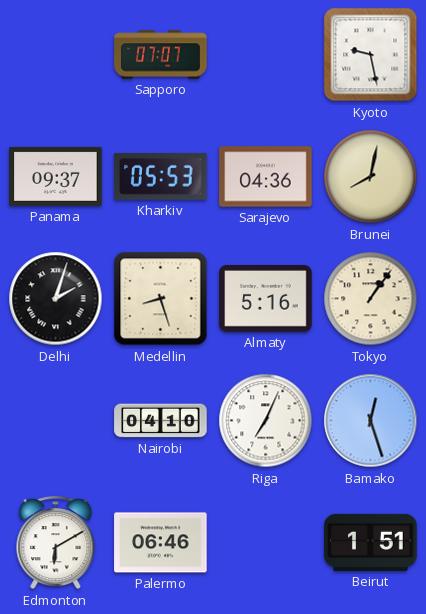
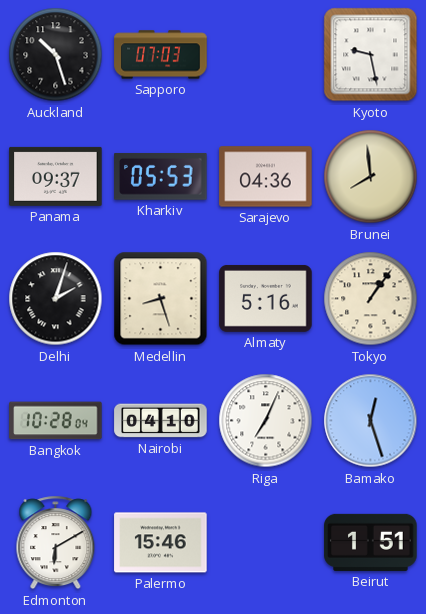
Auckland: none -> 10:27 (56, 55)
Sapporo: 07:07 -> 07:03 (161, 55)
Brunei: 8:02 -> 7:59 (371, 177)
Bangkok: none -> 10:28 (56, 421)
Palermo: 06:46 -> 15:46 (161, 543)
